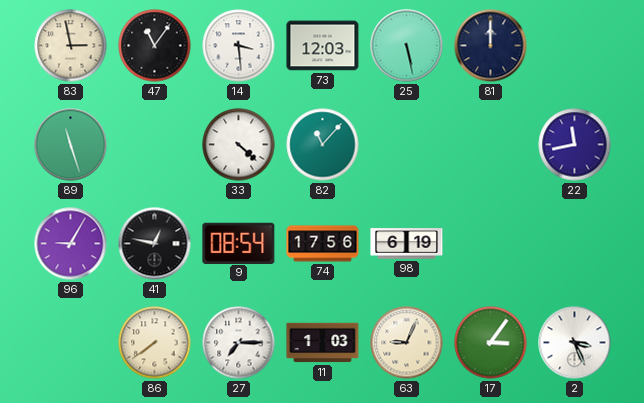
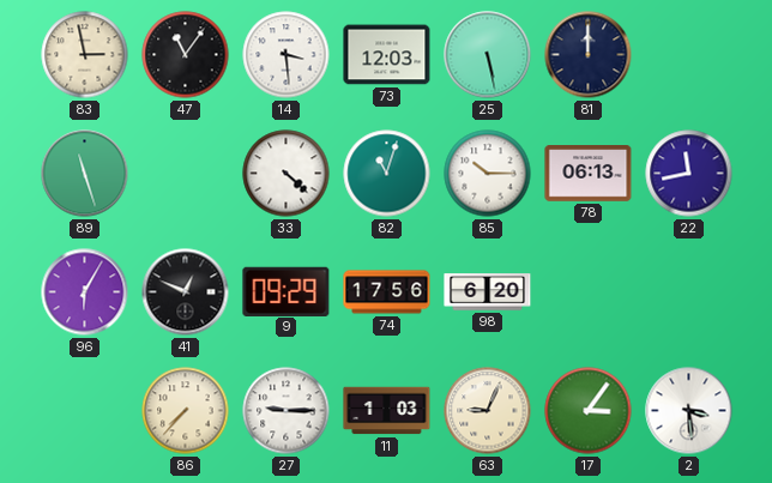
82: 11:07 -> 11:03 (387, 174)
85: none -> 10:15 (488, 174)
78: none -> 06:13 (589, 174)
96: 9:05 -> 6:05 (85, 292)
41: 12:47 -> 12:49 (186, 292)
9: 08:54 -> 09:29 (287, 291)
98: 6:19 -> 6:20 (488, 292)
86: 7:39 -> 7:37 (186, 411)
27: 7:15 -> 9:15 (287, 411)
2: 3:26 -> 3:29 (689, 411)
